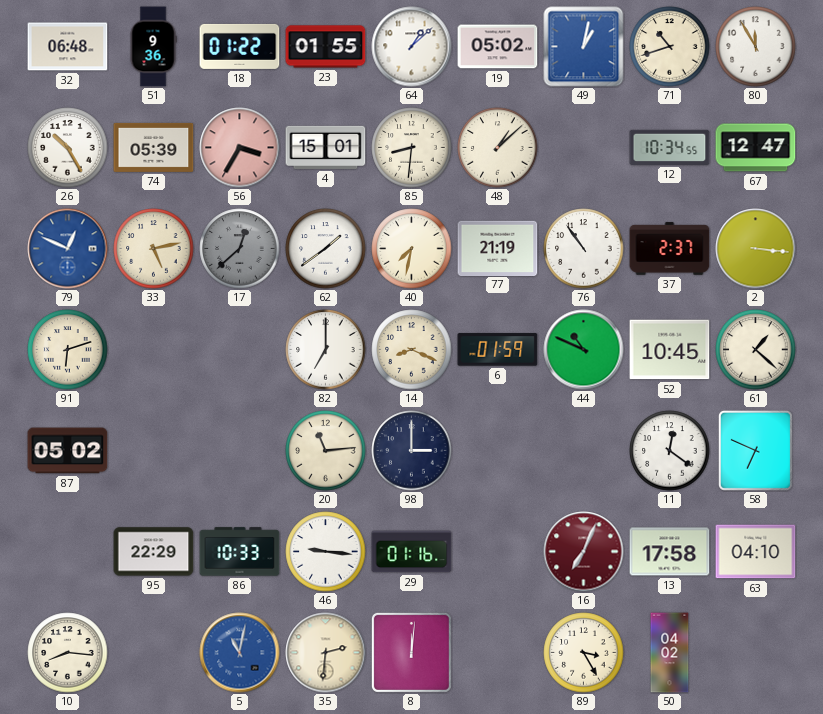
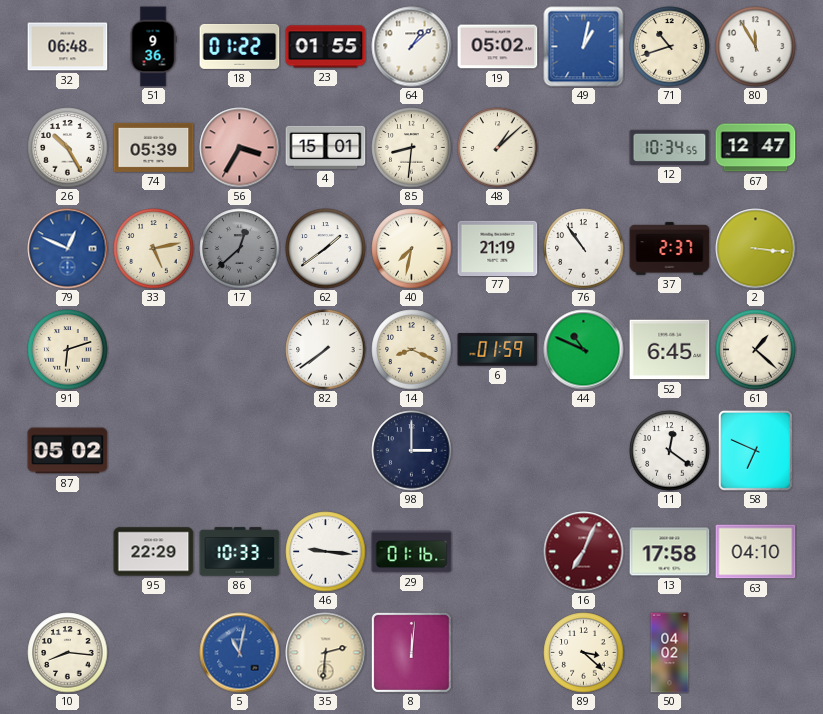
82: 7:00 -> 7:39 (326, 350)
52: 10:45 -> 6:45 (670, 350)
20: 11:14 -> none (326, 451)
89: 3:25 -> 3:22 (584, 653)
